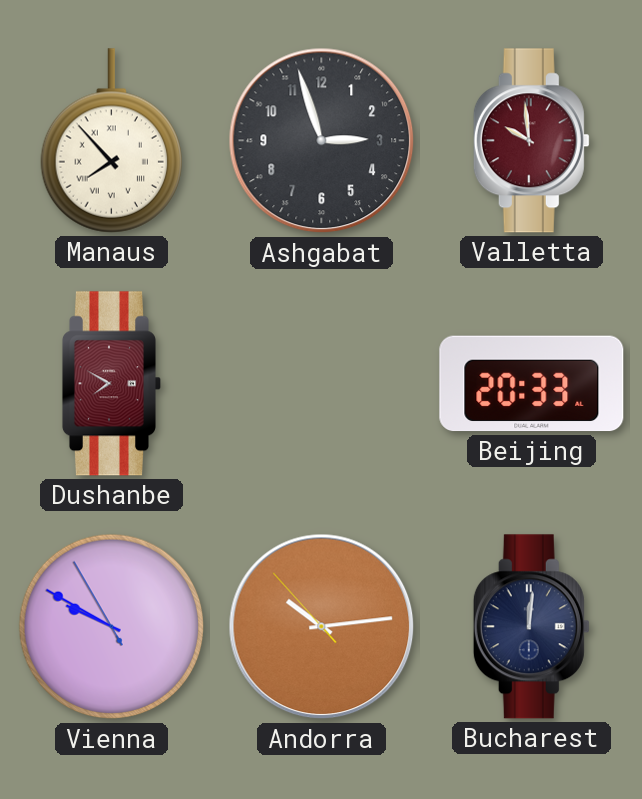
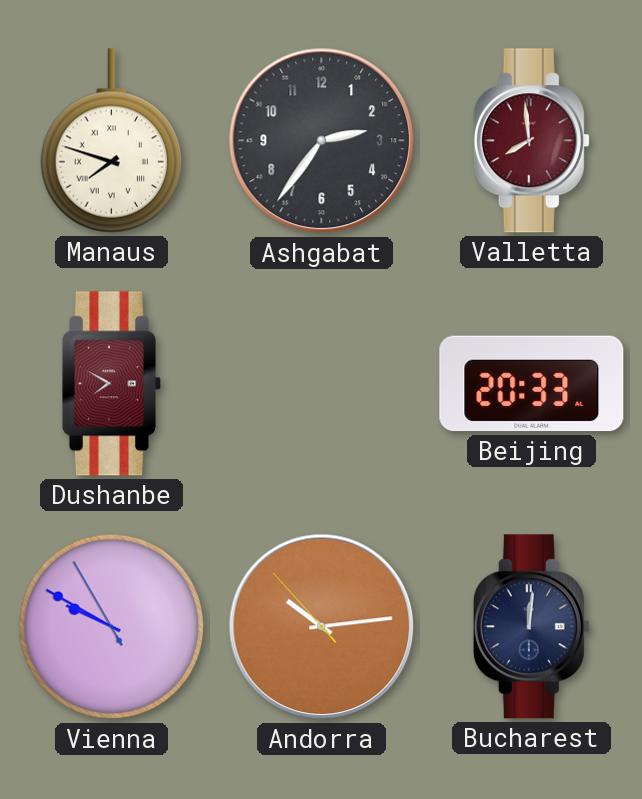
Manaus: 7:53 -> 7:48 (111, 141)
Ashgabat: 2:57 -> 2:36 (322, 141)
Valletta: 9:59 -> 7:59 (531, 141)
